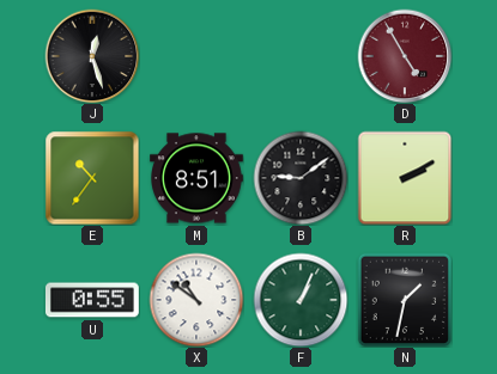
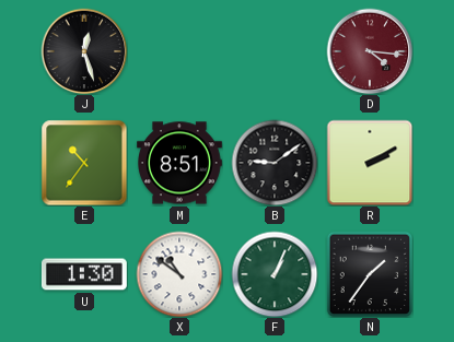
D: 4:55 -> 4:16 (370, 51)
U: 0:55 -> 1:30 (84, 274)
N: 1:32 -> 1:36 (370, 274)
